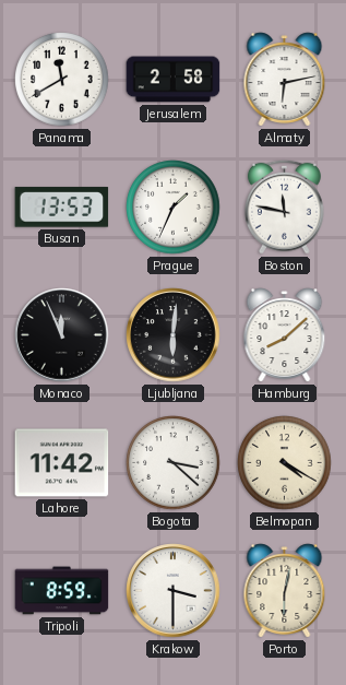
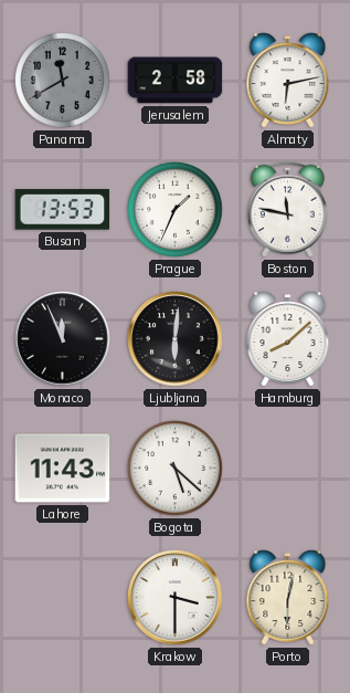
Panama dial: white -> grey (63, 81)
Lahore: 11:42 -> 11:43 (63, 469)
Bogota: 3:22 -> 5:22 (176, 469)
Belmopan: 4:20 -> none (285, 463)
Tripoli: 8:59 -> none (62, 591)
